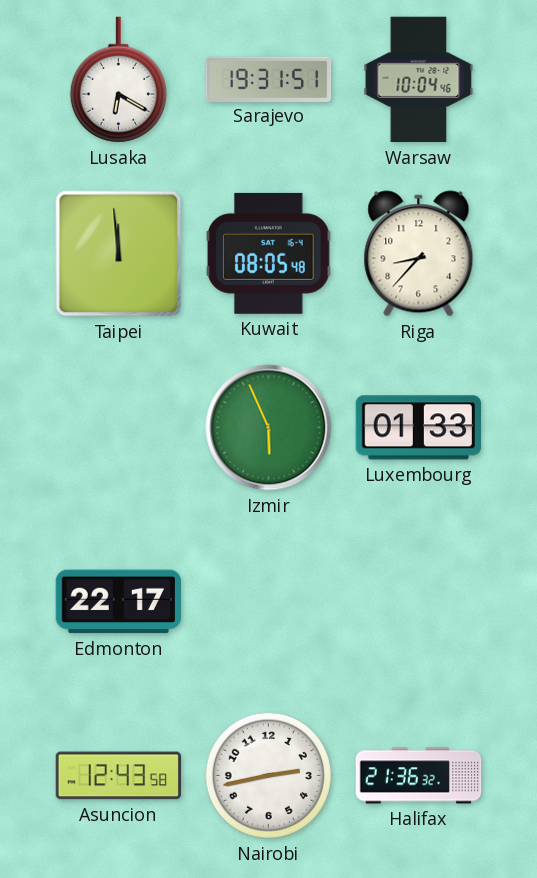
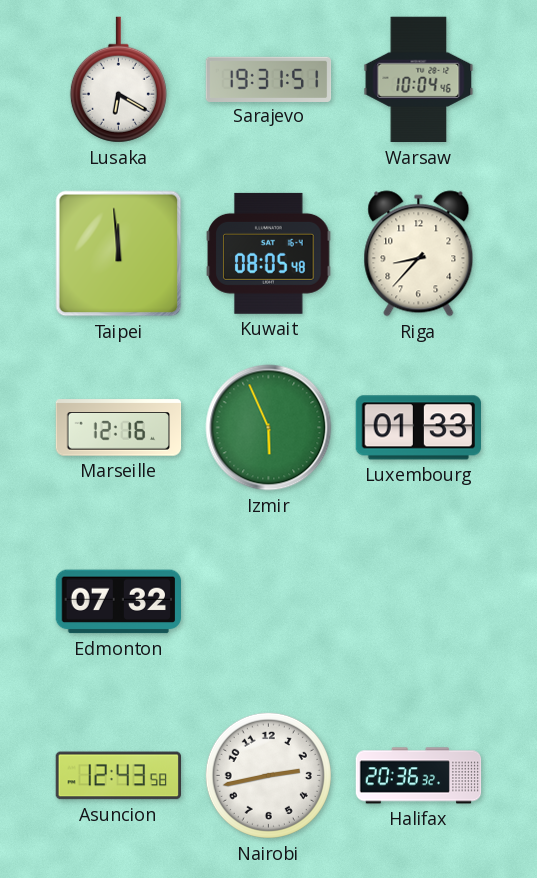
Marseille: none -> 12:16 (119, 428)
Edmonton: 22:17 -> 07:32 (119, 602)
Halifax: 21:36 -> 20:36 (419, 776)
